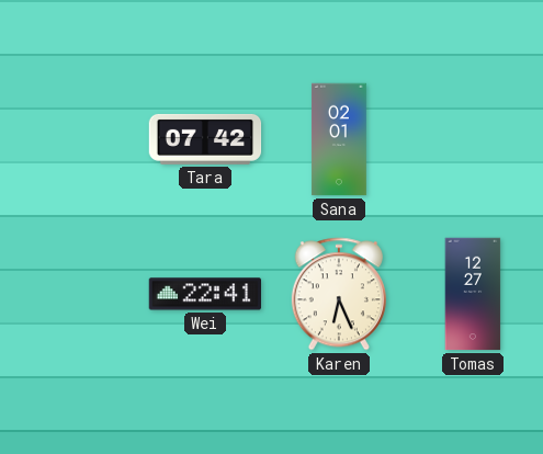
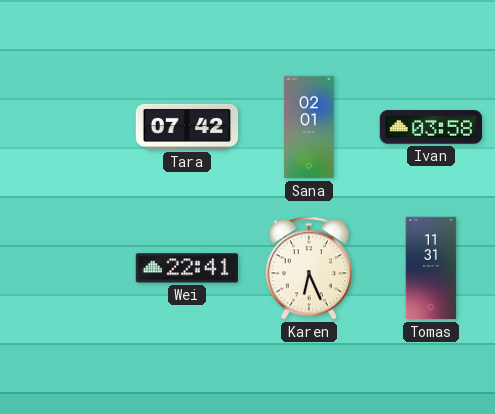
Ivan: none -> 03:58 (431, 127)
Tomas: 12:27 -> 11:31 (431, 268)
